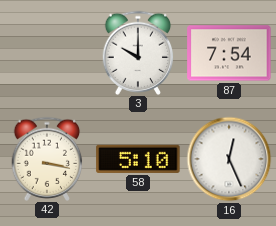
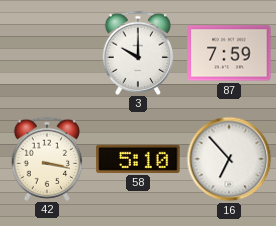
87: 7:54 -> 7:59 (229, 53)
16: 12:26 -> 6:53 (229, 159)
